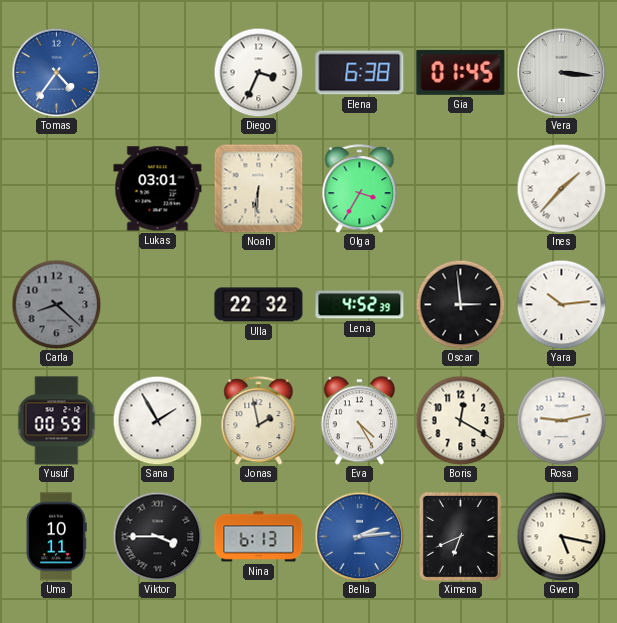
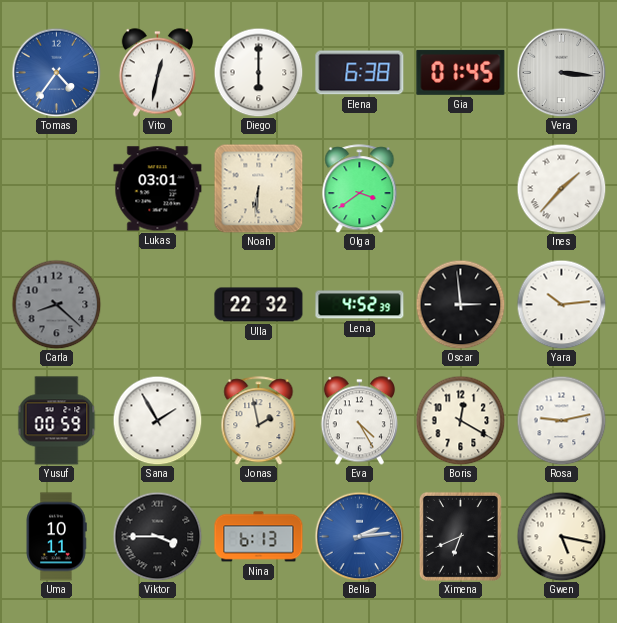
Vito: none -> 12:32 (157, 73)
Diego: 3:34 -> 6:00 (258, 72)
Olga: 3:35 -> 3:39 (360, 189)
